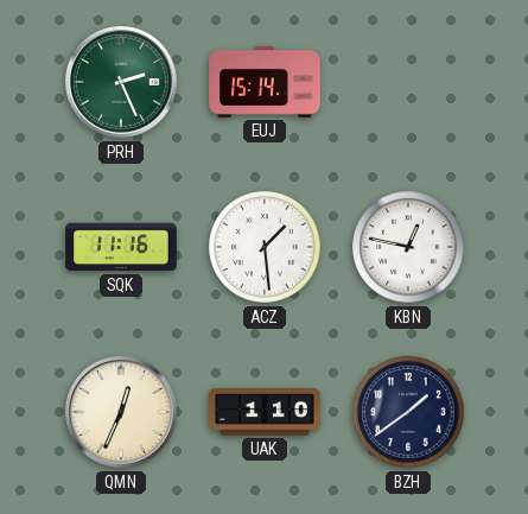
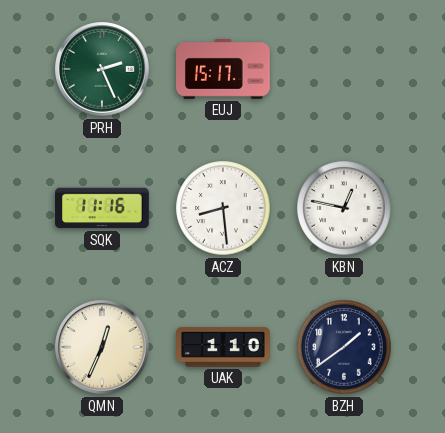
EUJ: 15:14 -> 15:17 (223, 70)
ACZ: 1:29 -> 8:29 (223, 208)
